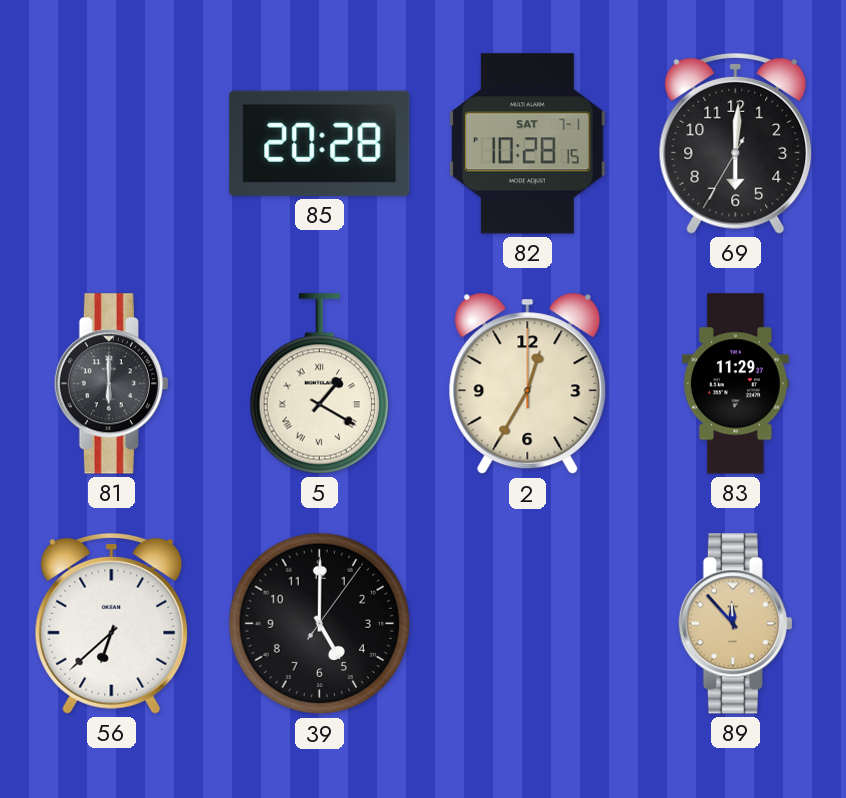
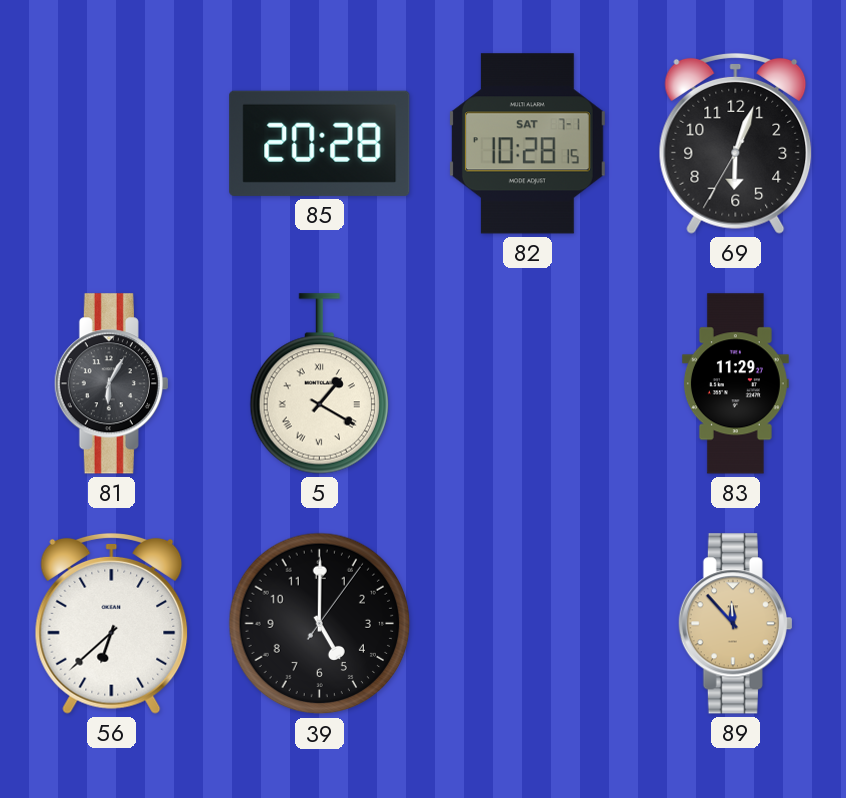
69: 6:00 -> 6:03 (736, 143)
81: 6:00 -> 6:05 (111, 384)
2: 12:35 -> none (528, 384)
